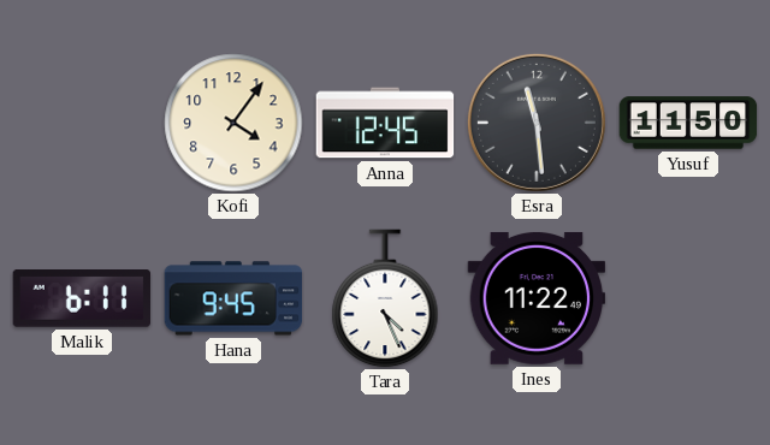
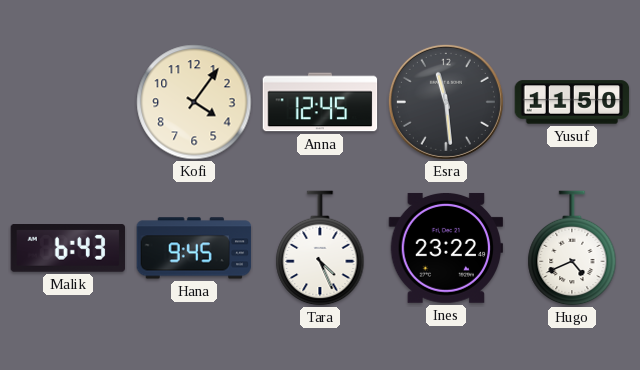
Malik: 6:11 -> 6:43 (68, 249)
Ines: 11:22 -> 23:22 (446, 248)
Hugo: none -> 4:41 (572, 248)
